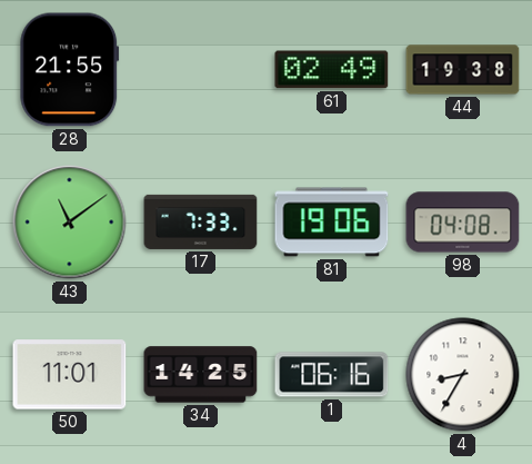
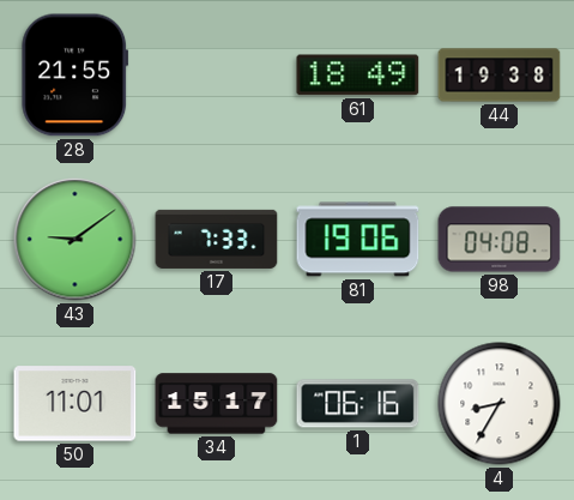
61: 02:49 -> 18:49 (358, 76)
43: 11:09 -> 9:09 (75, 240)
34: 14:25 -> 15:17 (217, 404)
